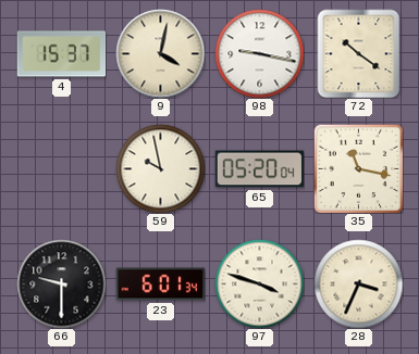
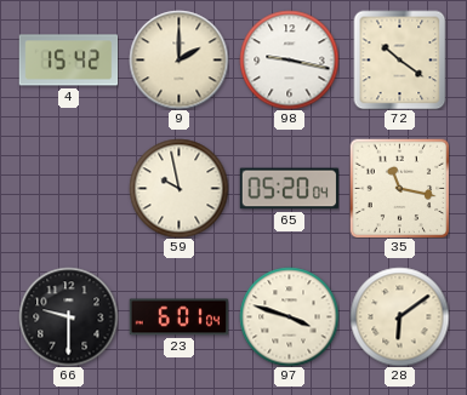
4: 15:37 -> 15:42 (68, 61)
9: 4:02 -> 2:00 (178, 59)
23: 6:01:34 -> 6:01:04 (178, 317)
28: 3:34 -> 6:09 (399, 316)
